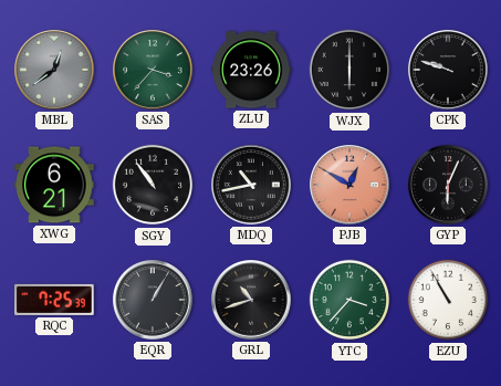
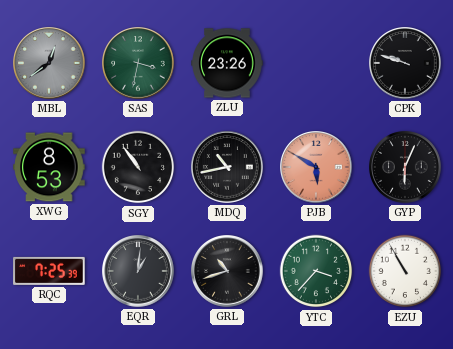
SAS: 3:37 -> 3:32 (139, 64)
WJX: 6:00 -> none (349, 70)
XWG: 6:21 -> 8:53 (49, 167)
PJB: 12:50 -> 5:50 (317, 168)
EQR: 1:05 -> 1:01 (139, 272)
